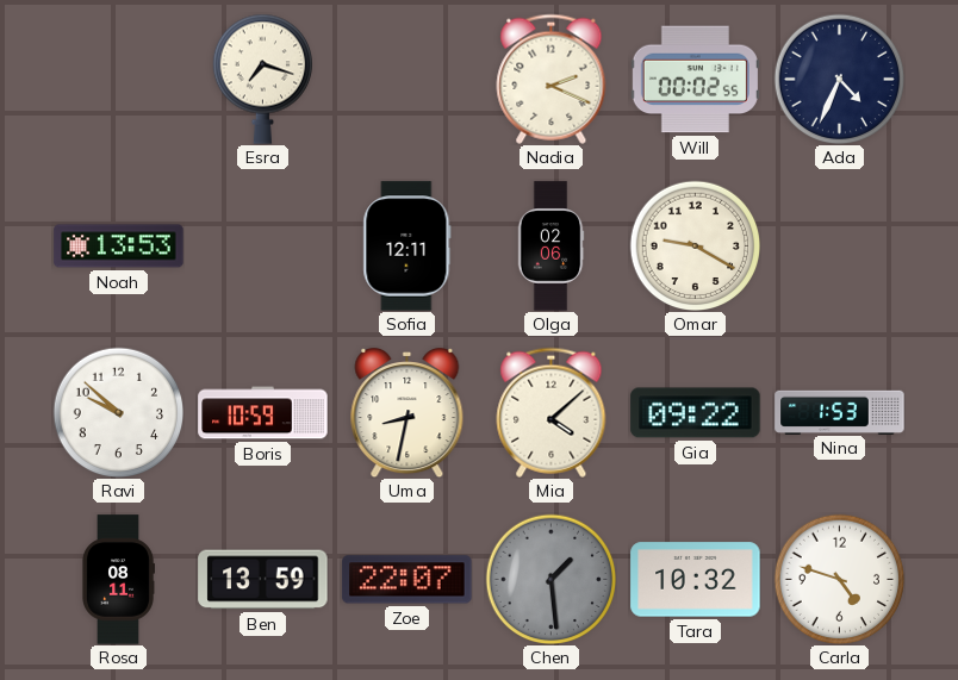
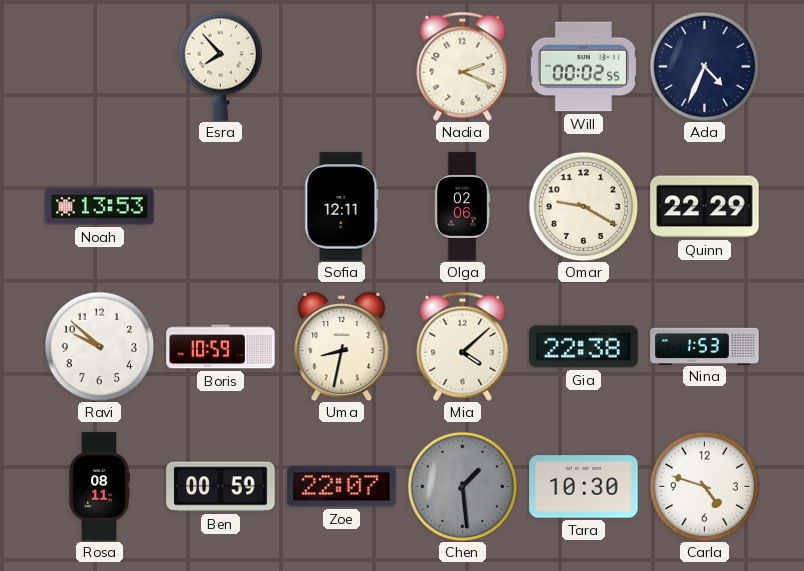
Esra: 7:18 -> 7:53 (220, 66)
Quinn: none -> 22:29 (705, 207)
Gia: 09:22 -> 22:38 (584, 347)
Ben: 13:59 -> 00:59 (221, 487)
Tara: 10:32 -> 10:30 (584, 487)
